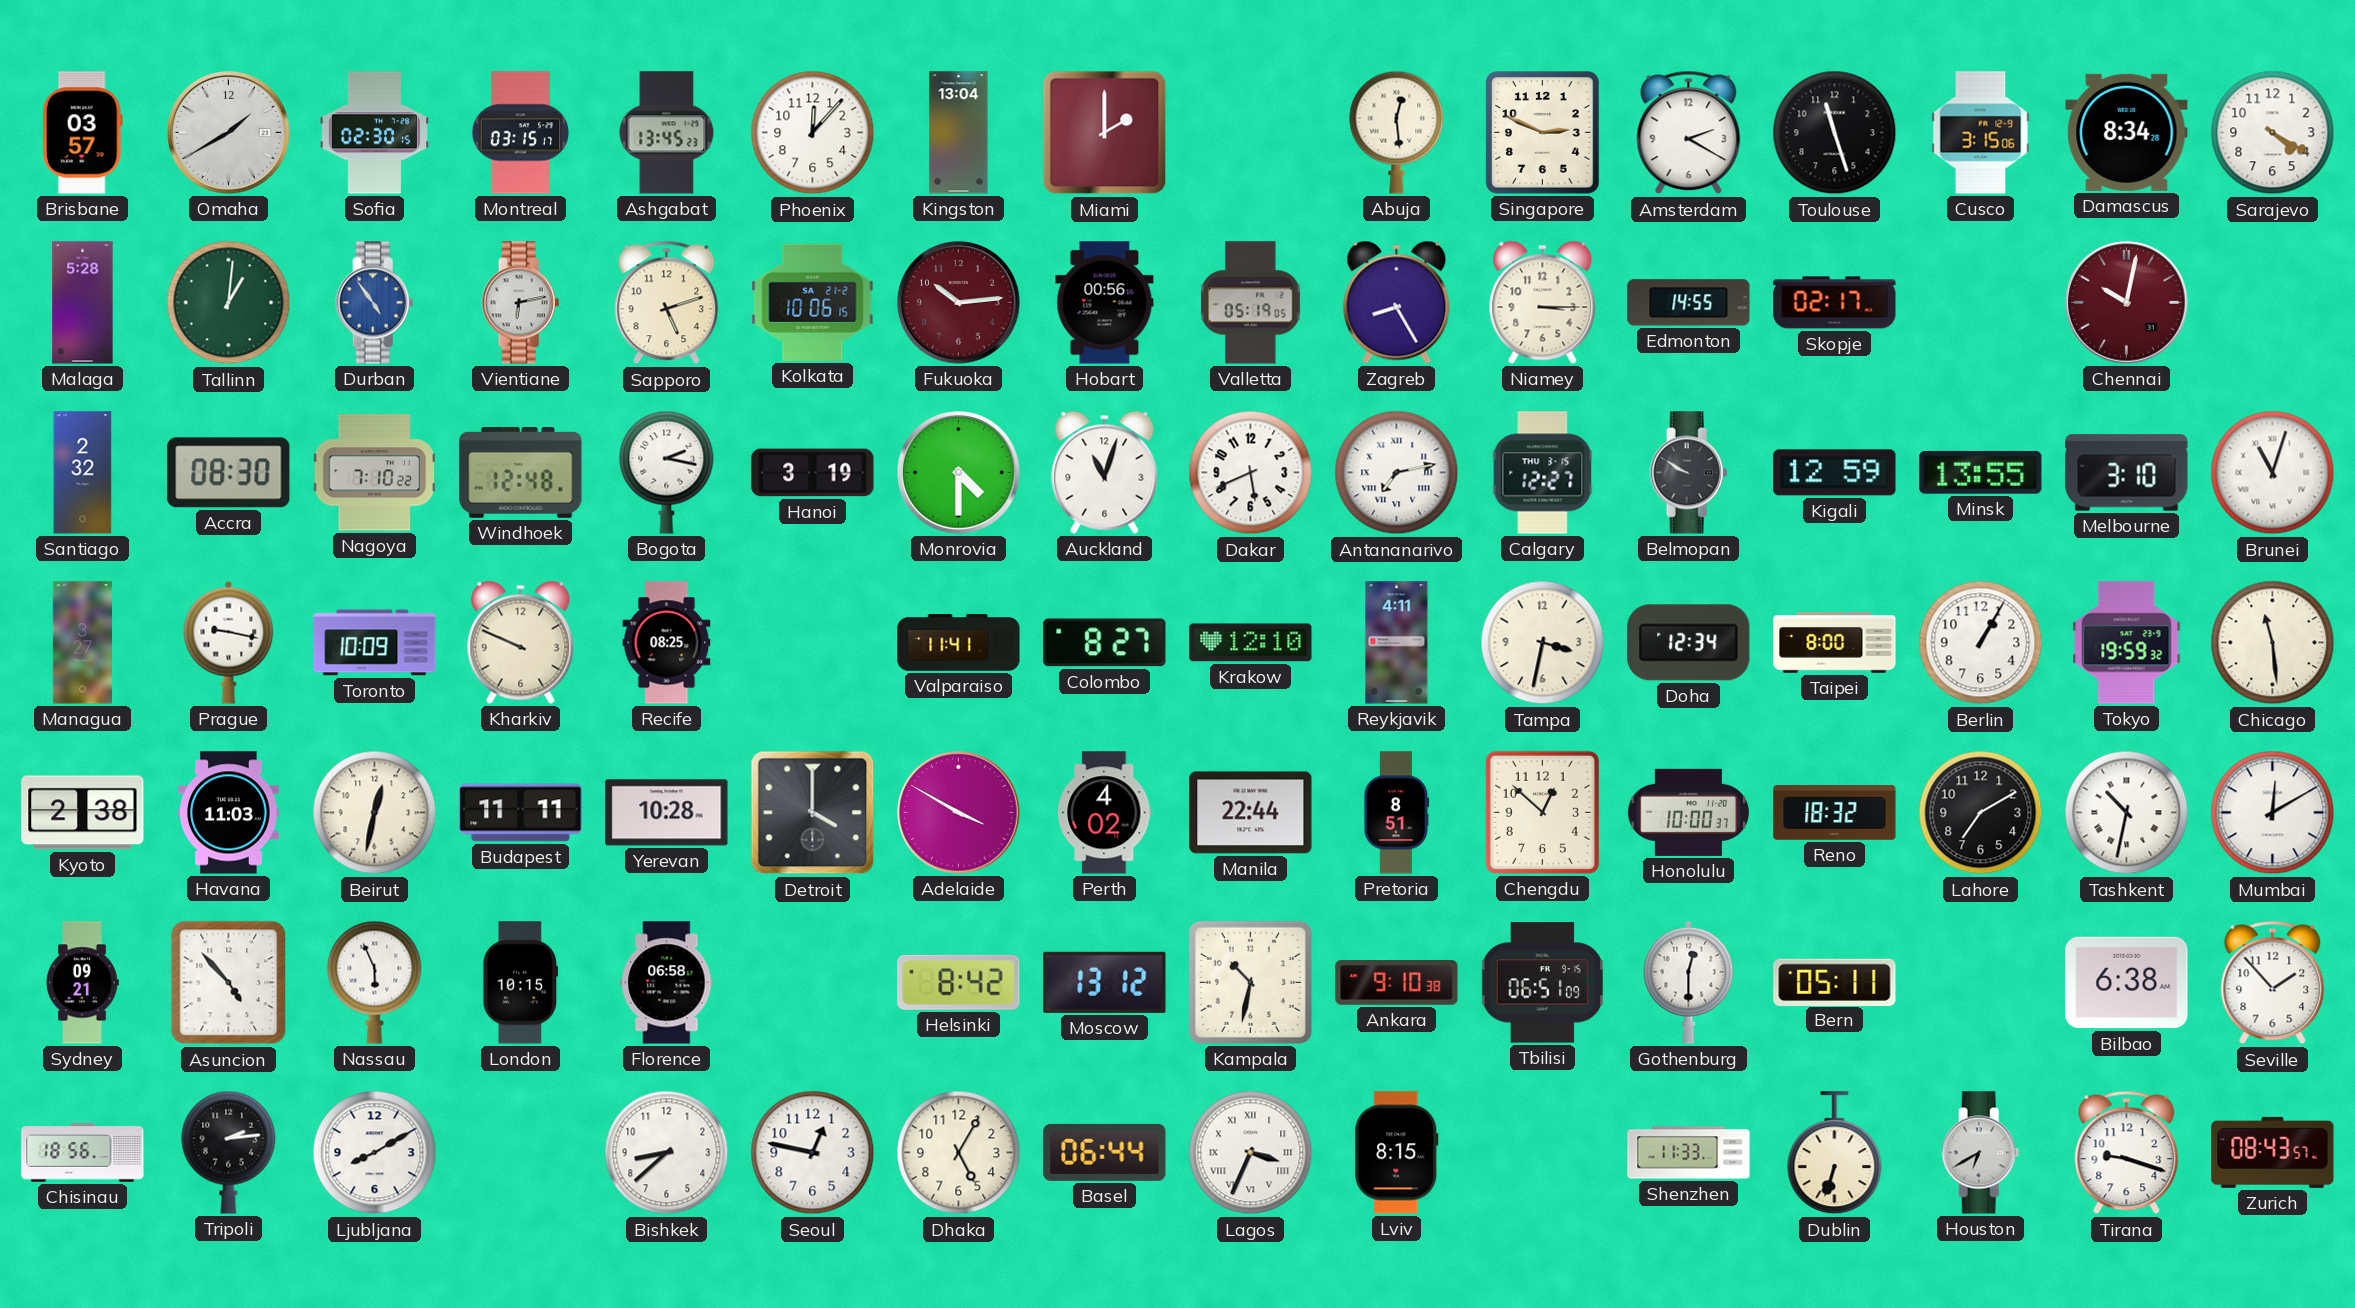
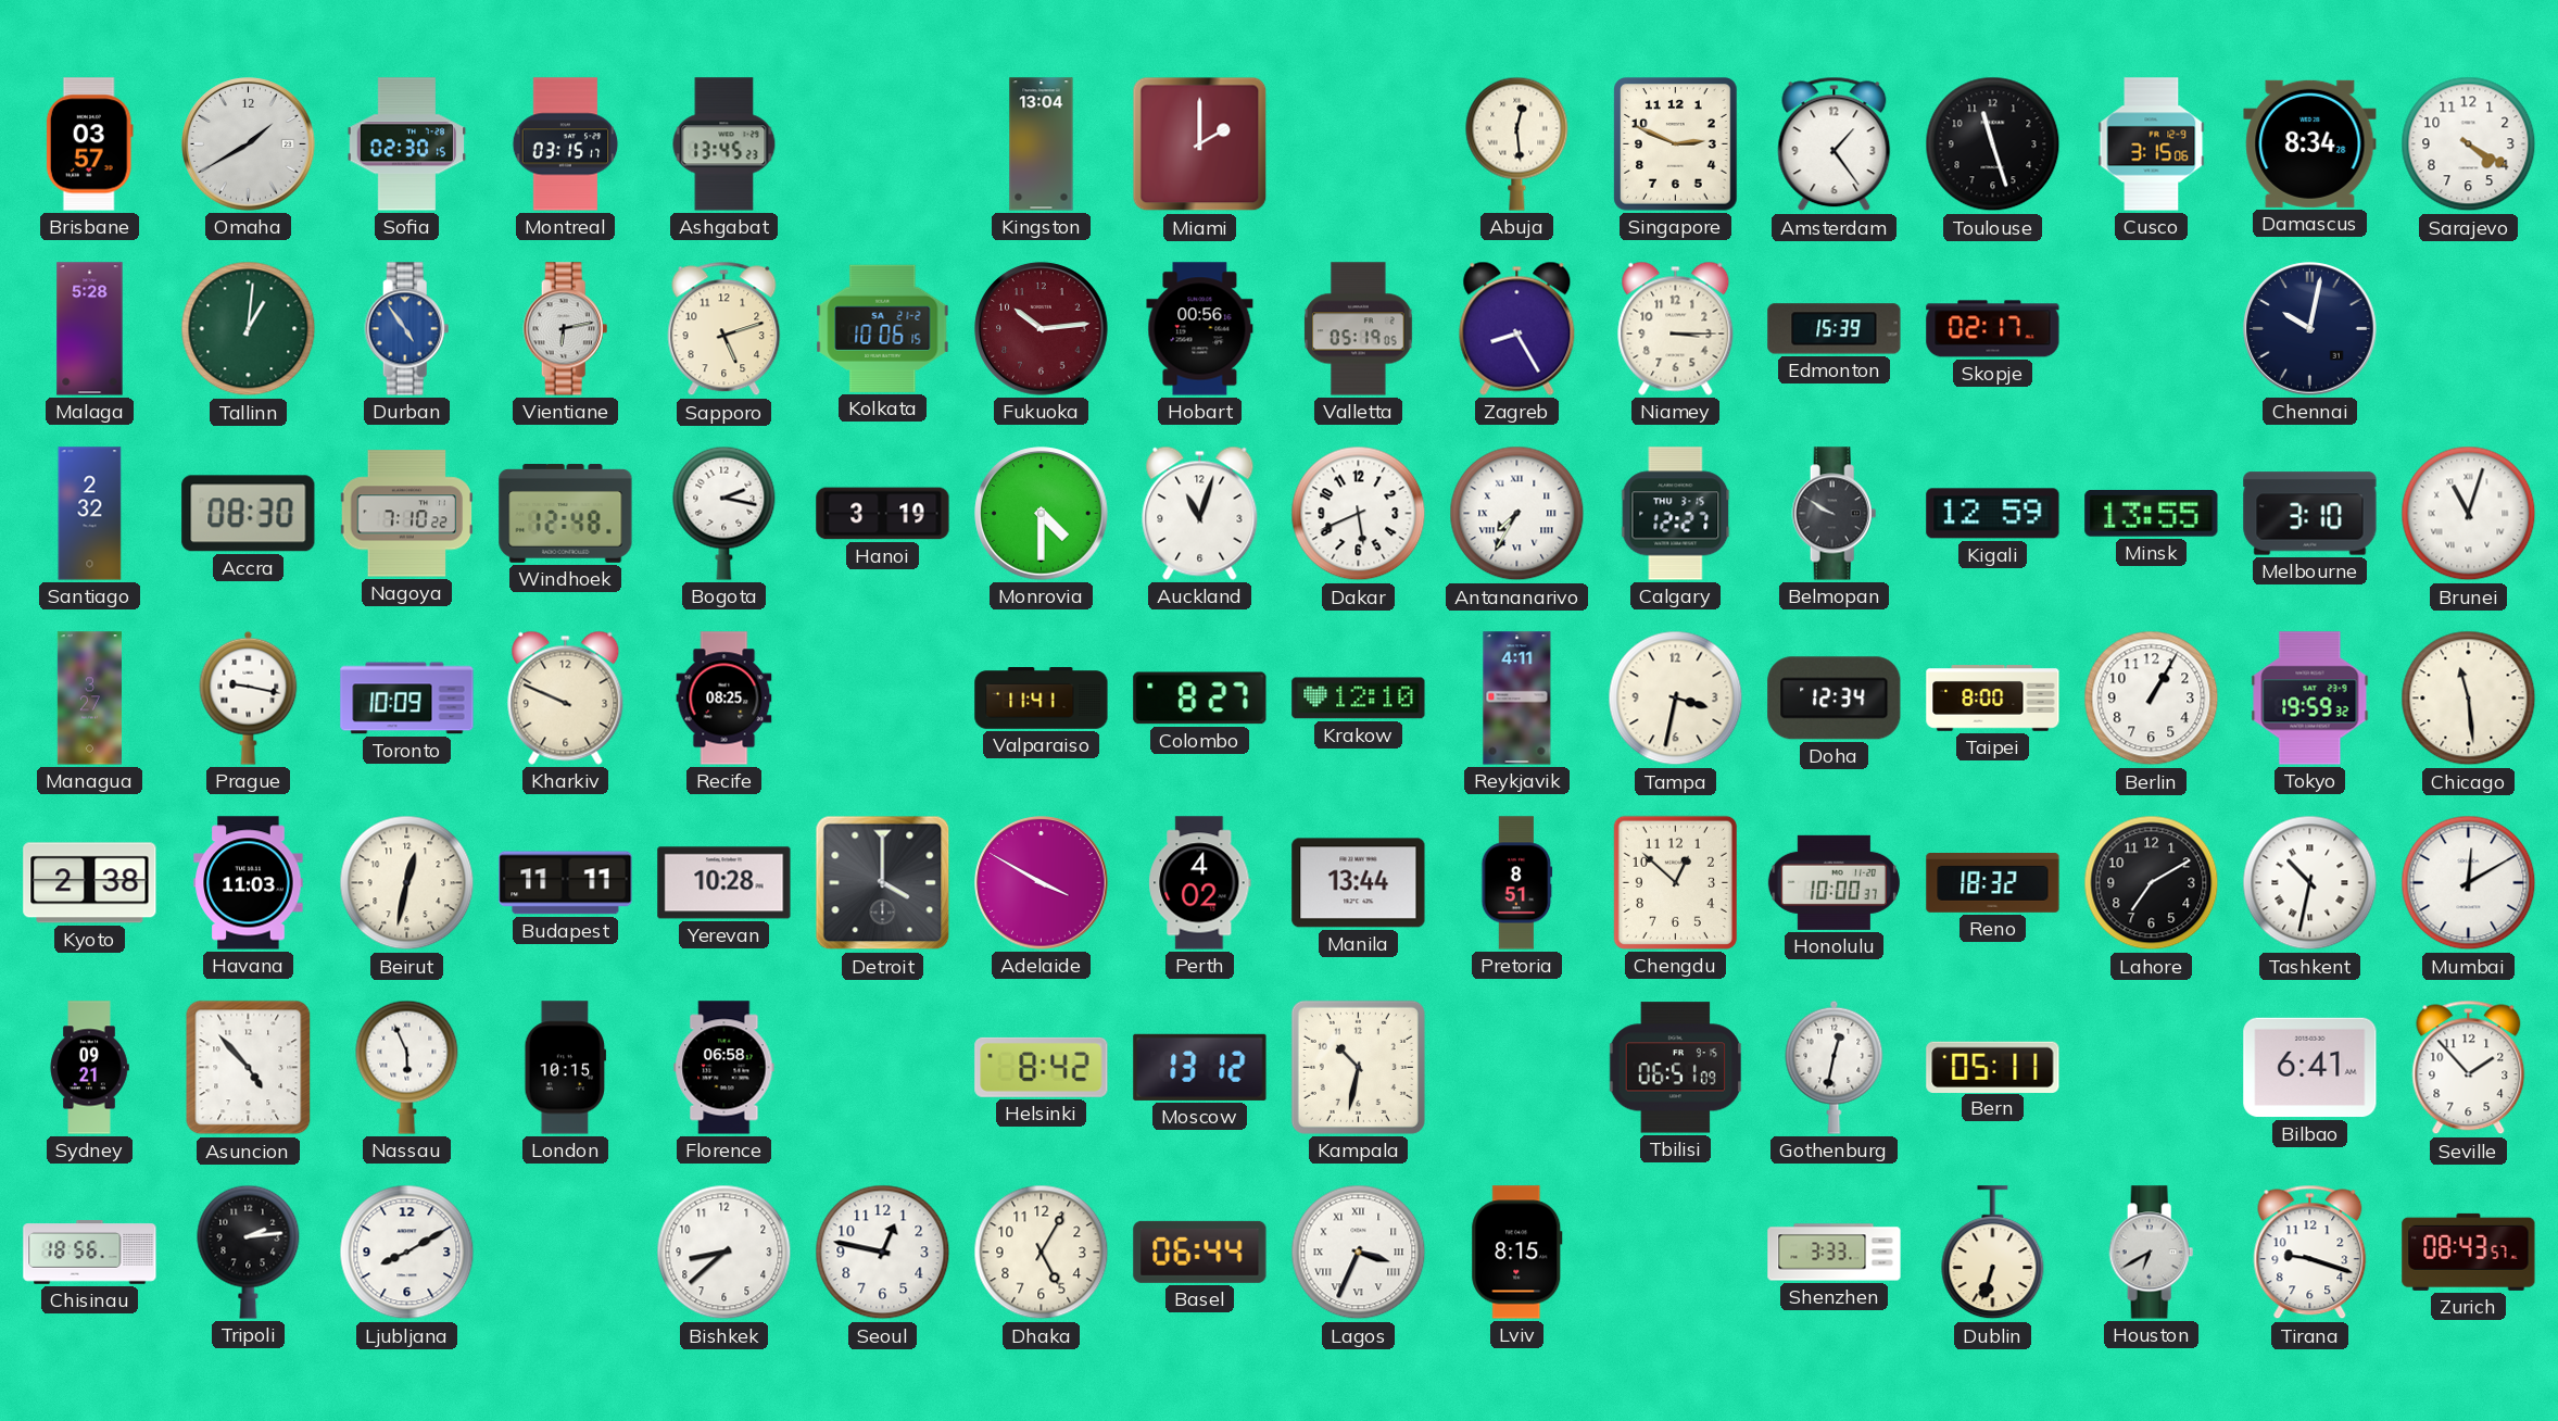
Phoenix: 12:07 -> none (813, 133)
Amsterdam: 2:20 -> 1:24 (1835, 144)
Edmonton: 14:55 -> 15:39 (1835, 329)
Chennai dial: burgundy -> navy (2310, 329)
Antananarivo: 7:13 -> 7:35 (1517, 514)
Manila: 22:44 -> 13:44 (1359, 883)
Ankara: 9:10 -> none (1397, 983)
Gothenburg: 12:30 -> 12:32 (1835, 1067)
Bilbao: 6:38 -> 6:41 (2310, 1068)
Shenzhen: 11:33 -> 3:33 (1835, 1253)
